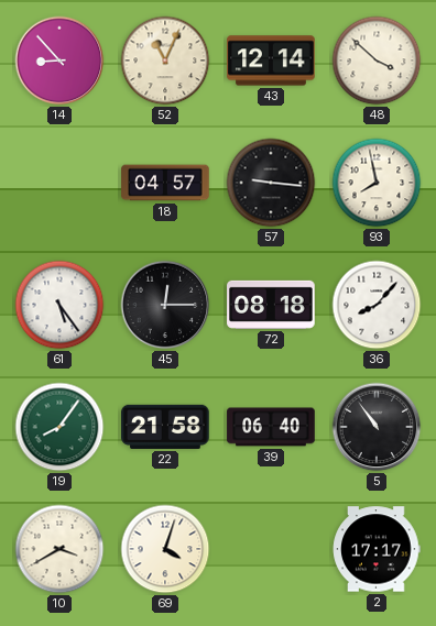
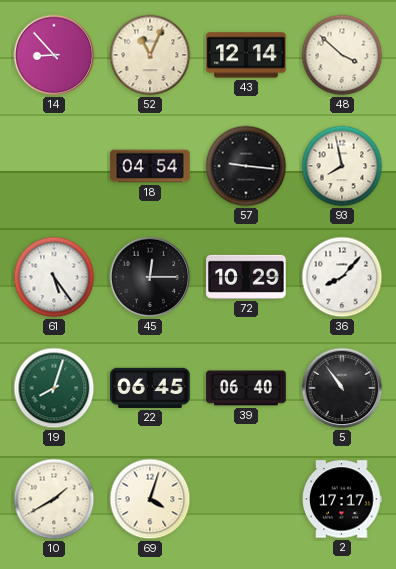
18: 04:57 -> 04:54 (150, 166)
72: 08:18 -> 10:29 (246, 277)
19: 8:06 -> 8:03 (54, 388)
22: 21:58 -> 06:45 (150, 388)
10: 3:40 -> 1:40 (54, 499)
